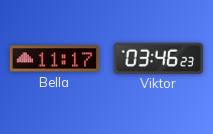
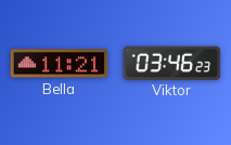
Bella: 11:17 -> 11:21 (60, 64)
